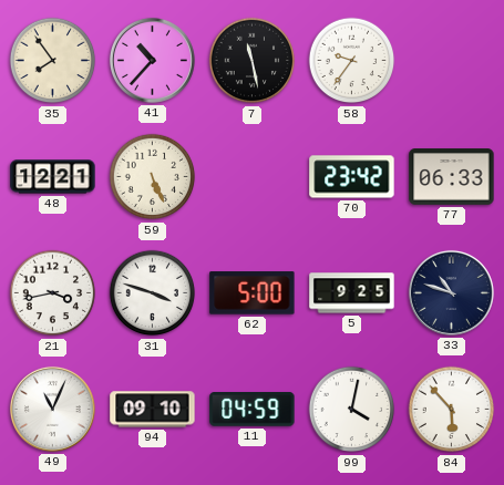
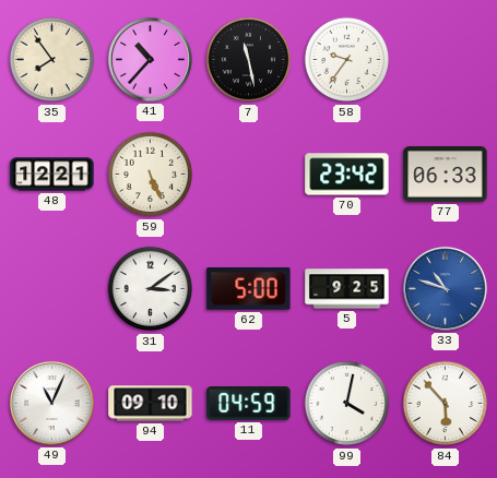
21: 3:43 -> none (53, 293)
31: 3:48 -> 3:09 (151, 289)
33 dial: navy -> blue (445, 288)
